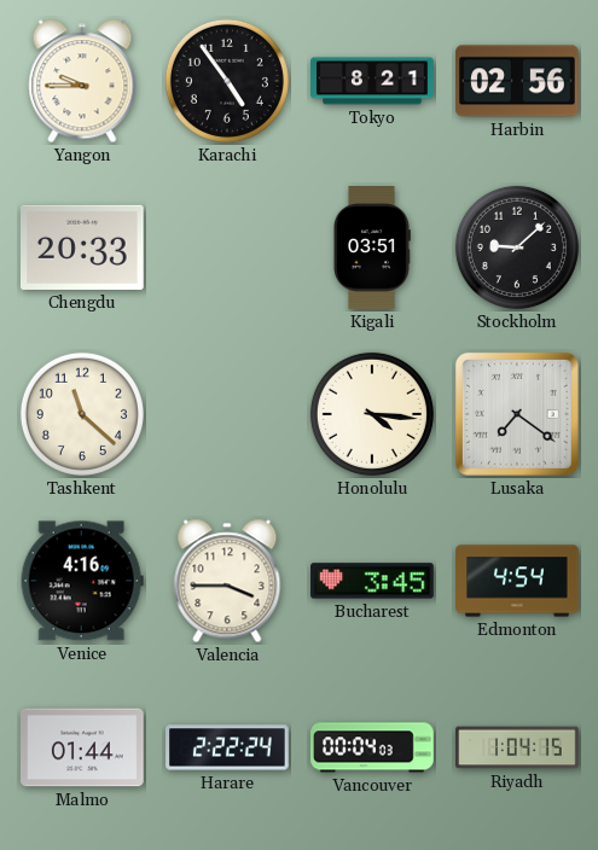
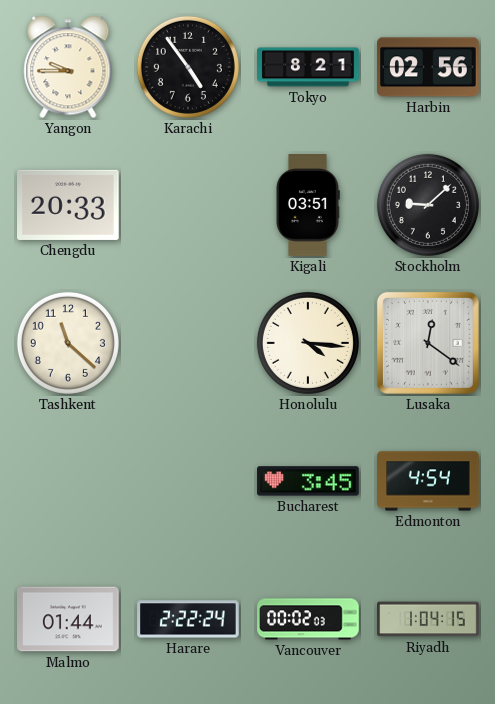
Lusaka: 7:21 -> 12:21 (428, 343)
Venice: 4:16 -> none (82, 581)
Valencia: 3:45 -> none (227, 581)
Vancouver: 00:04 -> 00:02 (308, 619)
